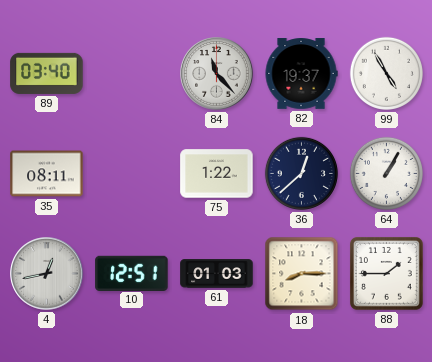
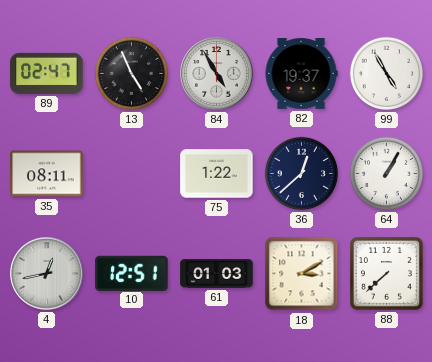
89: 03:40 -> 02:47 (47, 73)
13: none -> 4:56 (131, 73)
84: 11:23 -> 4:55 (217, 74)
18: 8:15 -> 3:10 (302, 274)
88: 1:45 -> 7:38 (386, 273)
